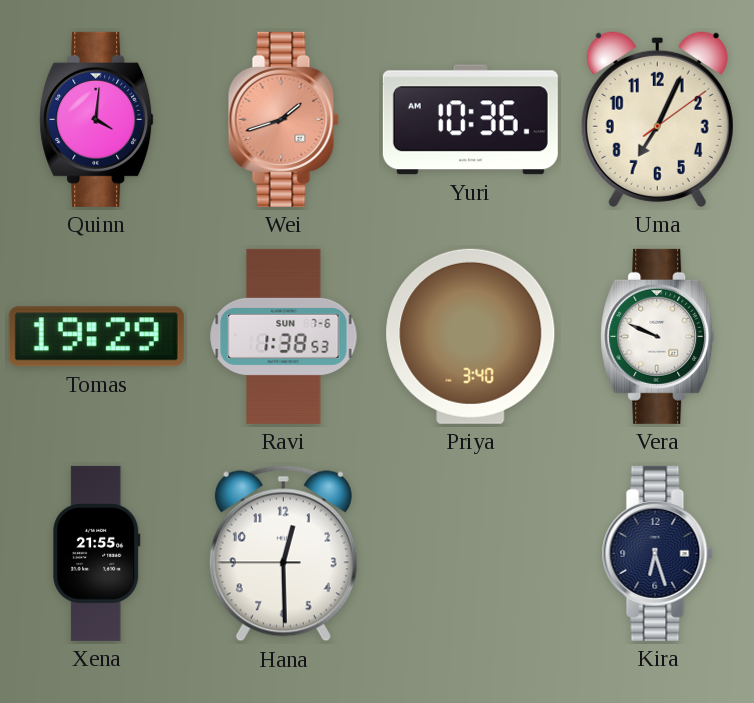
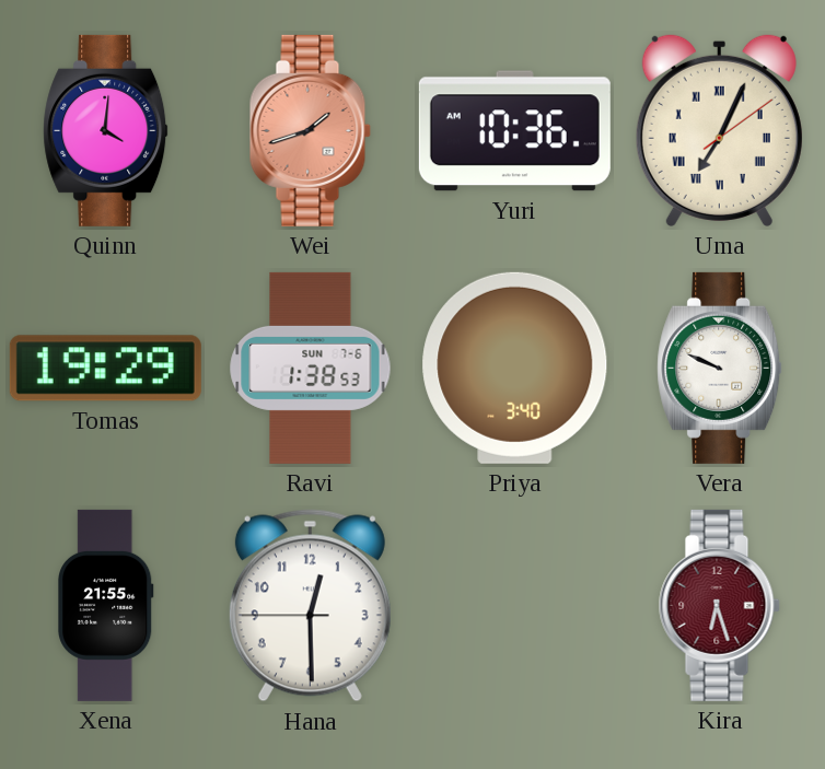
Uma numerals: Arabic -> Roman (719, 130)
Kira dial: navy -> burgundy (719, 605)
